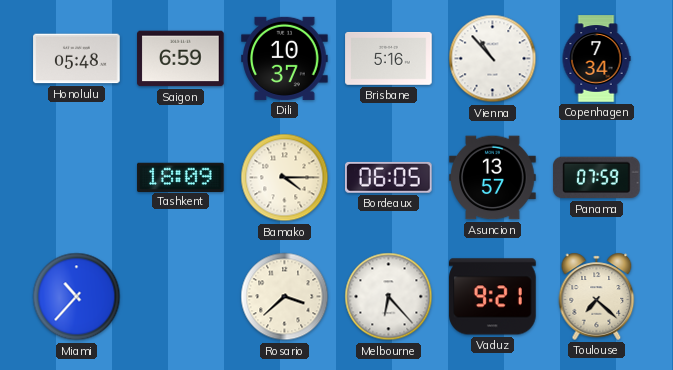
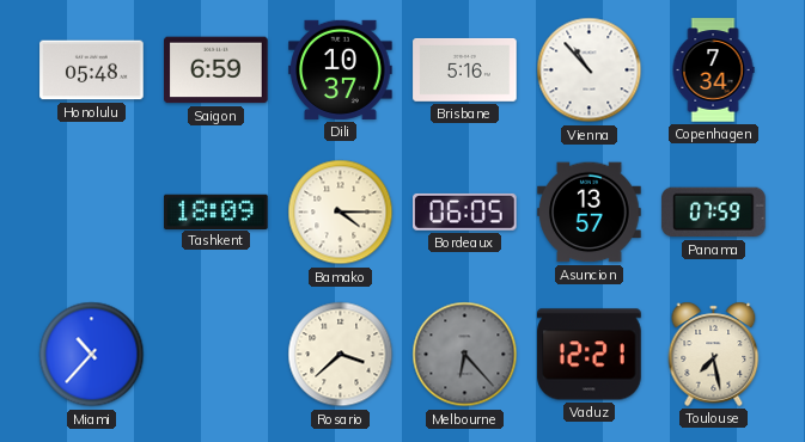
Melbourne dial: white -> grey (465, 355)
Vaduz: 9:21 -> 12:21 (590, 355)
Toulouse: 7:22 -> 7:28 (714, 354)
